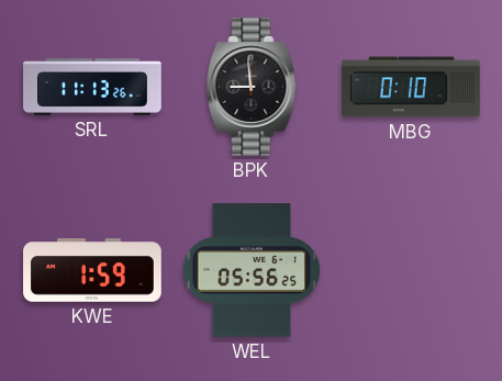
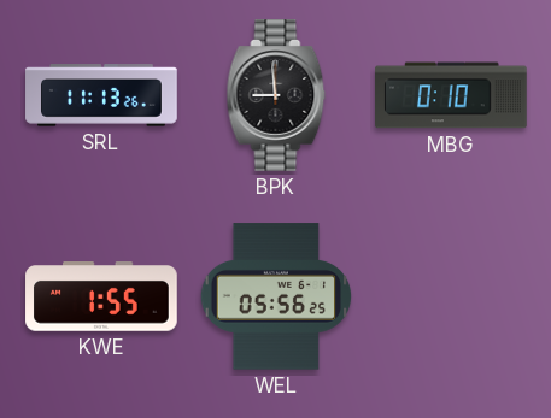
KWE: 1:59 -> 1:55 (101, 296)
